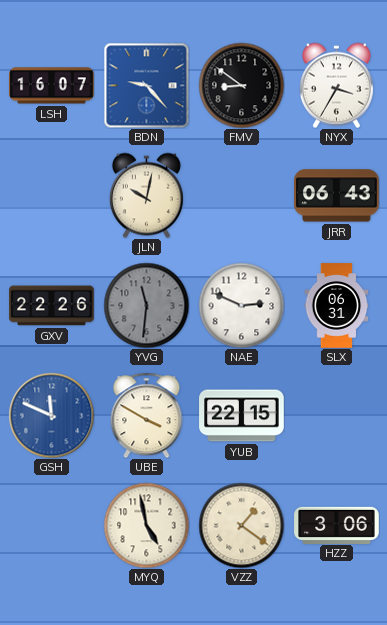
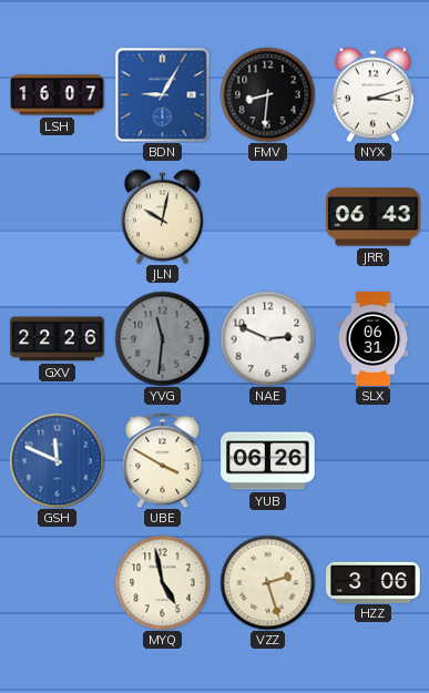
BDN: 9:23 -> 9:05 (162, 94)
FMV: 8:51 -> 8:31 (267, 94)
NYX: 3:35 -> 3:12 (372, 94)
YUB: 22:15 -> 06:26 (268, 461)
VZZ: 1:21 -> 2:27 (267, 582)
